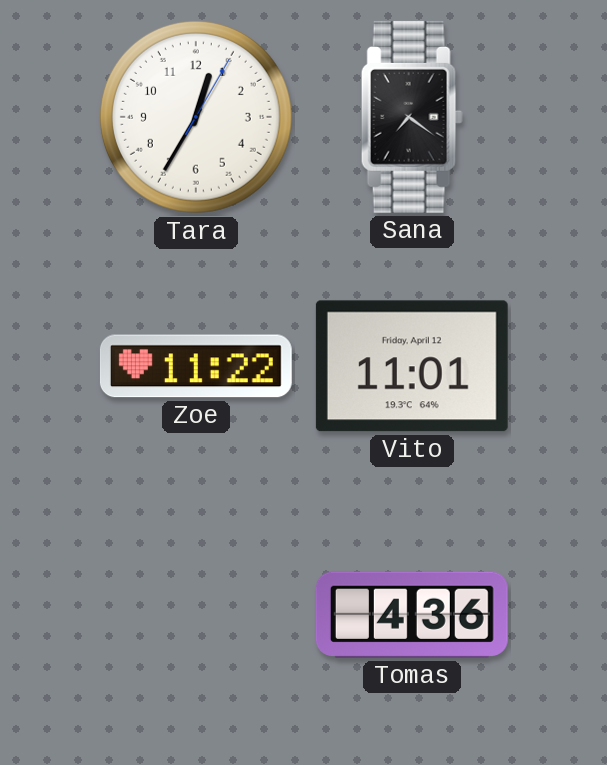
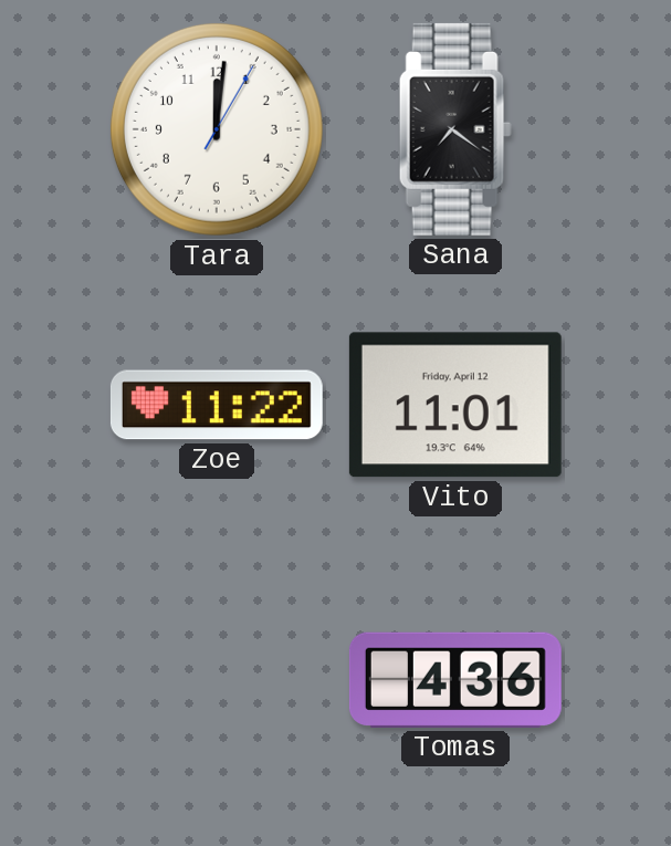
Tara: 12:35 -> 12:01 (217, 129)
